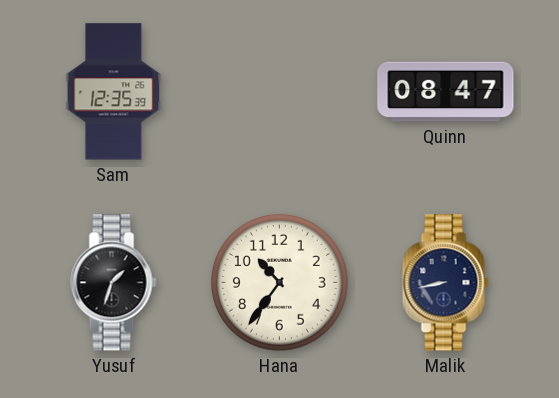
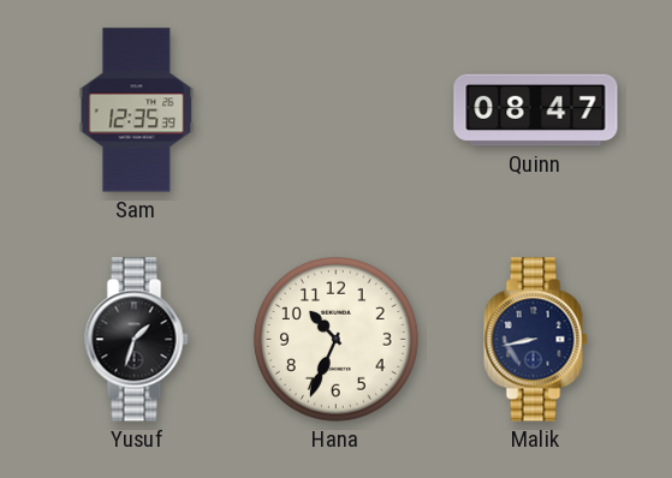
Hana: 10:36 -> 10:34 (335, 339)
